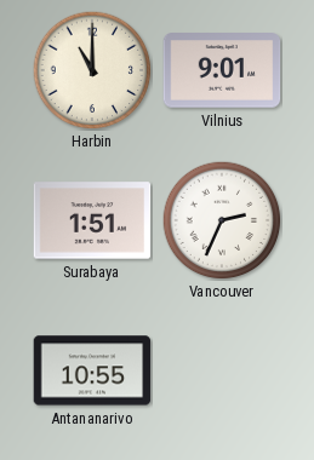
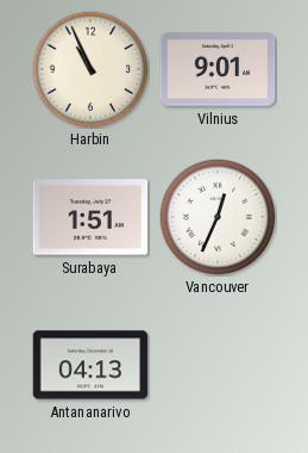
Harbin: 11:00 -> 10:56 (90, 69)
Vancouver: 2:34 -> 12:34 (218, 217)
Antananarivo: 10:55 -> 04:13 (90, 365)
